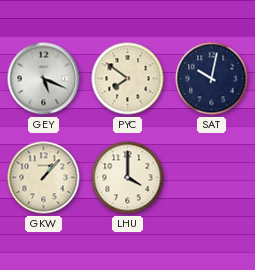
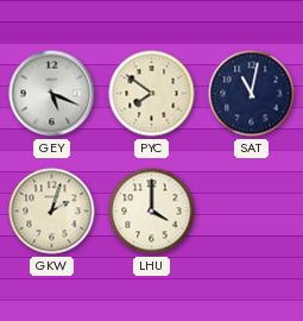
SAT: 10:02 -> 11:02 (252, 94)
GKW: 1:07 -> 2:03 (52, 212)
